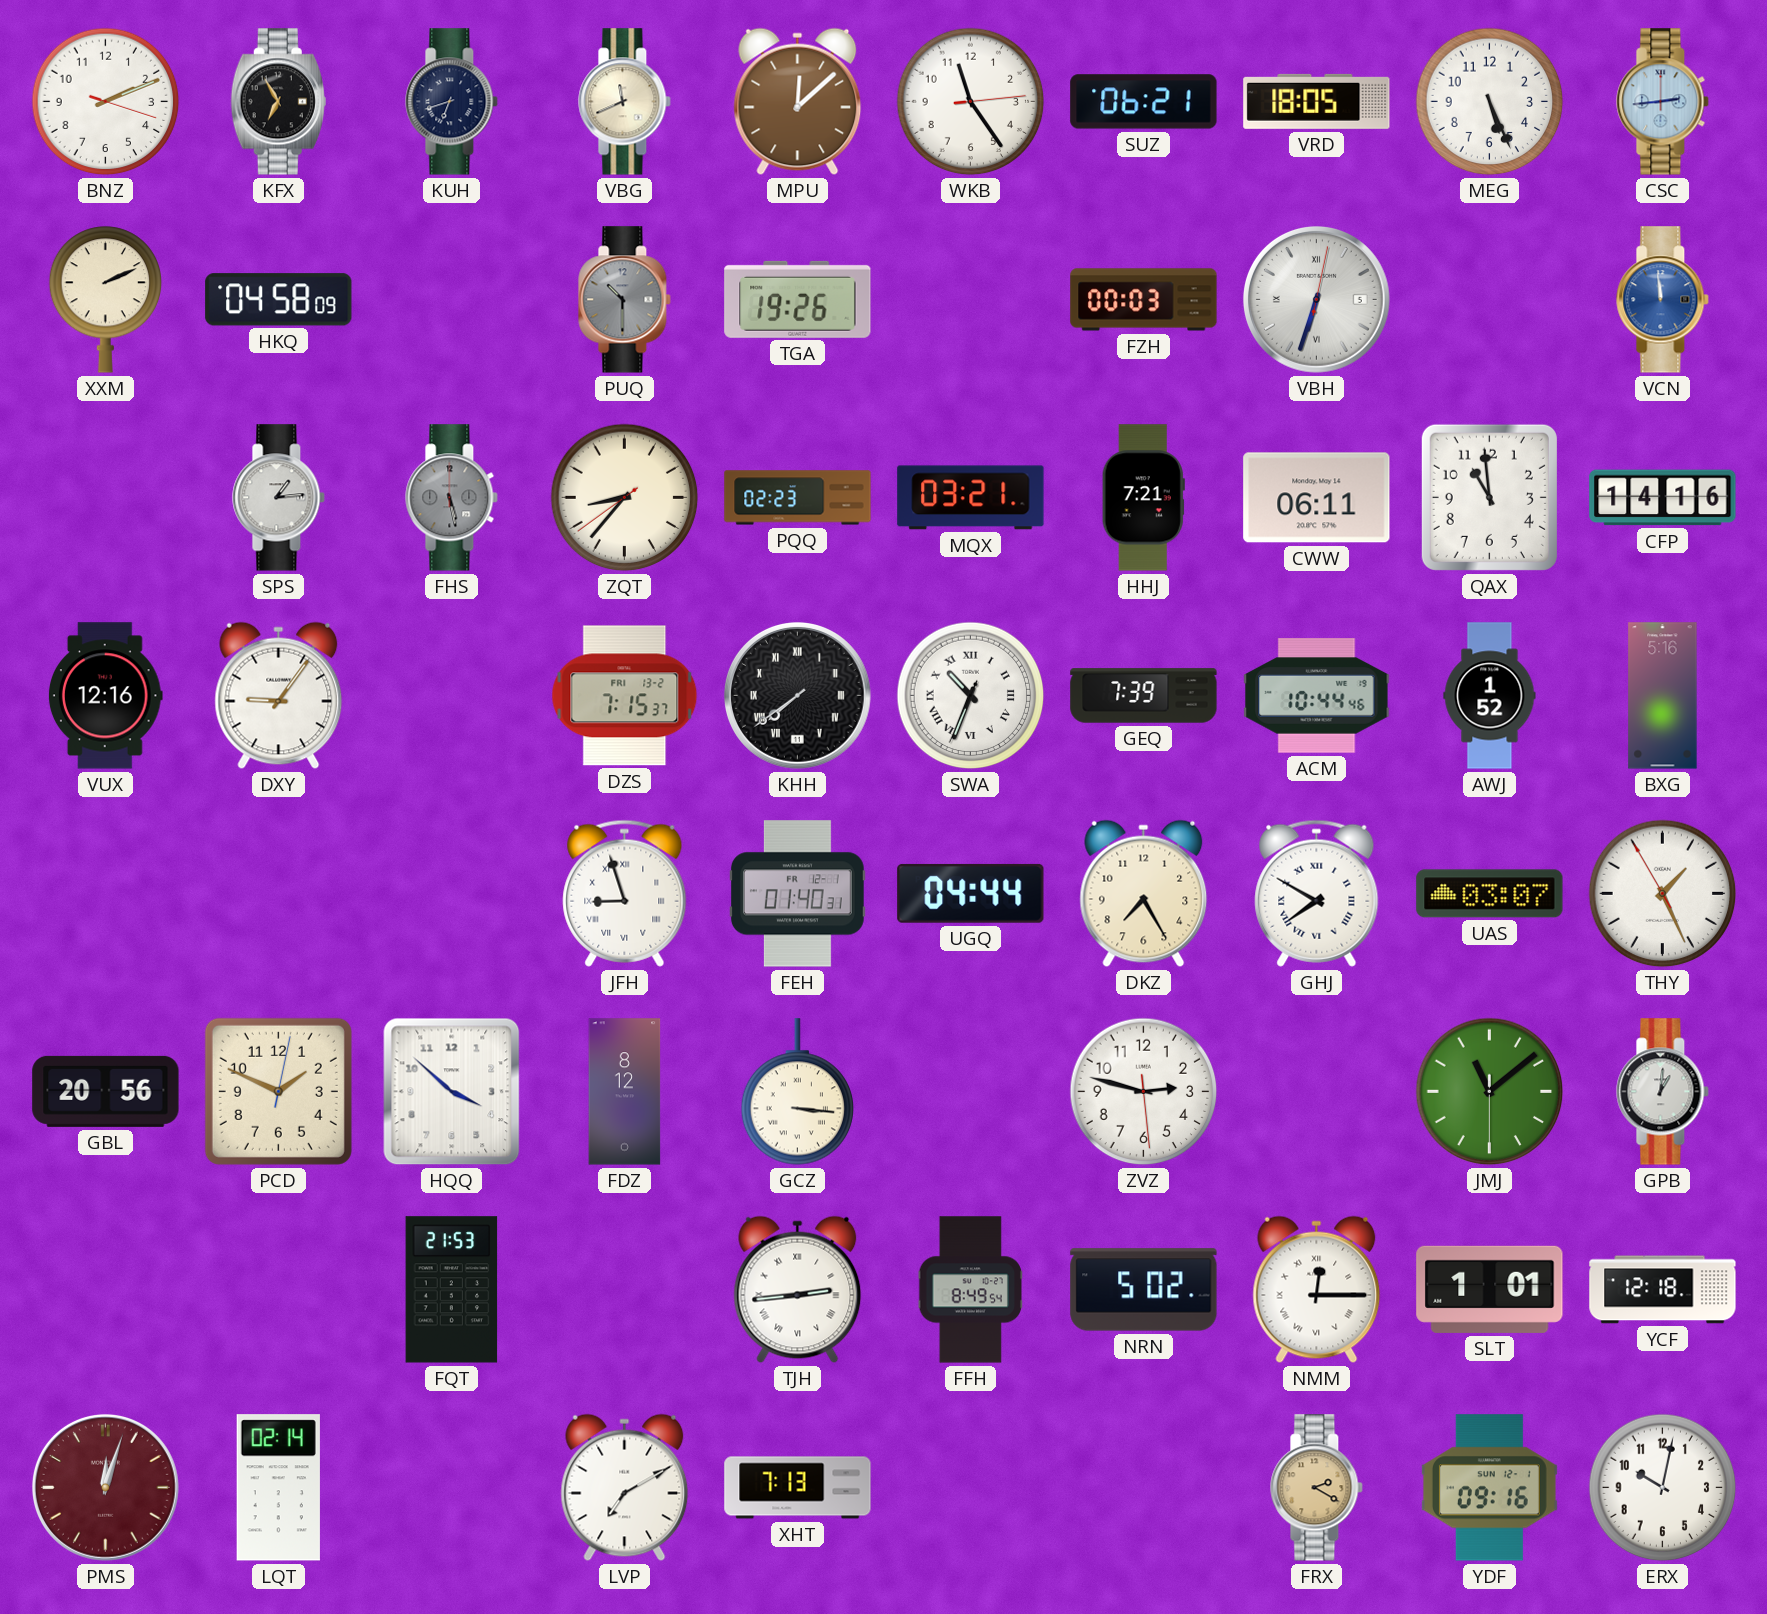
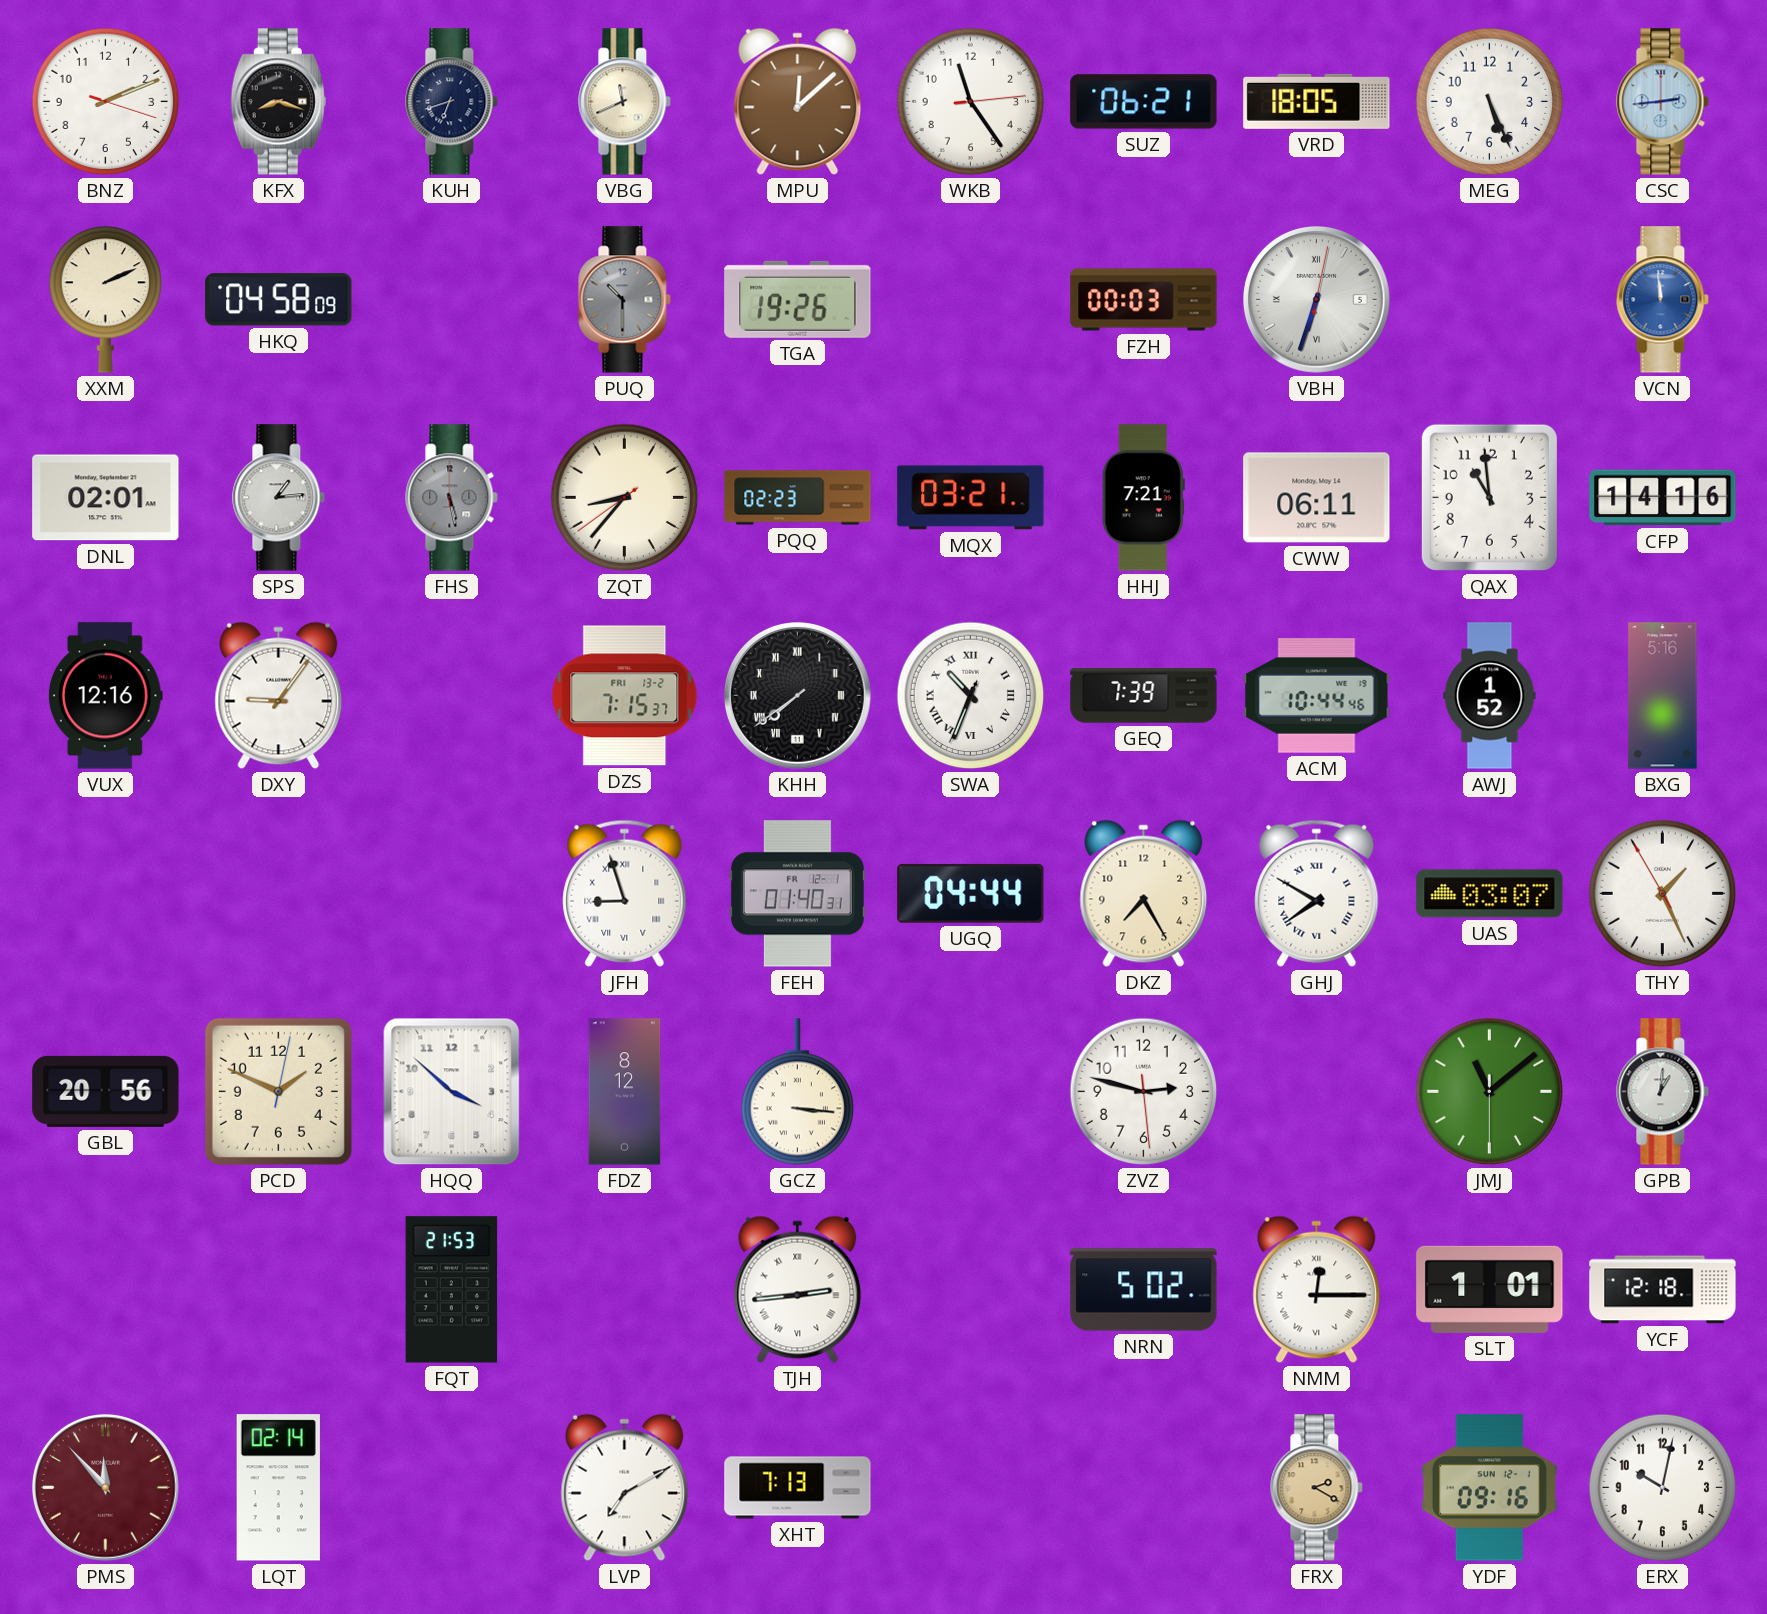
KFX: 6:55 -> 8:18 (278, 102)
DNL: none -> 02:01 (106, 498)
FFH: 8:49 -> none (970, 1290)
PMS: 12:03 -> 11:53 (105, 1487)
